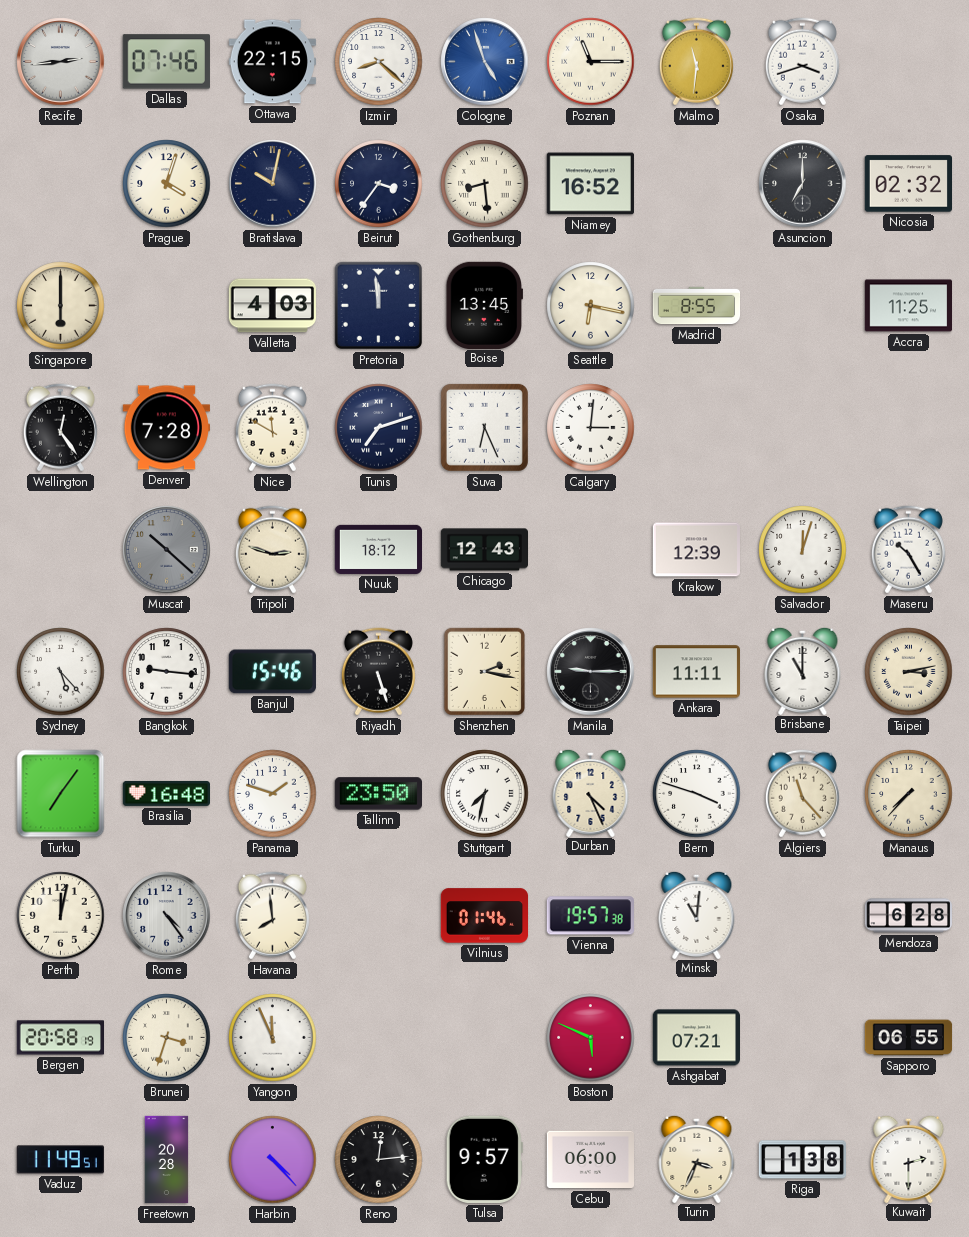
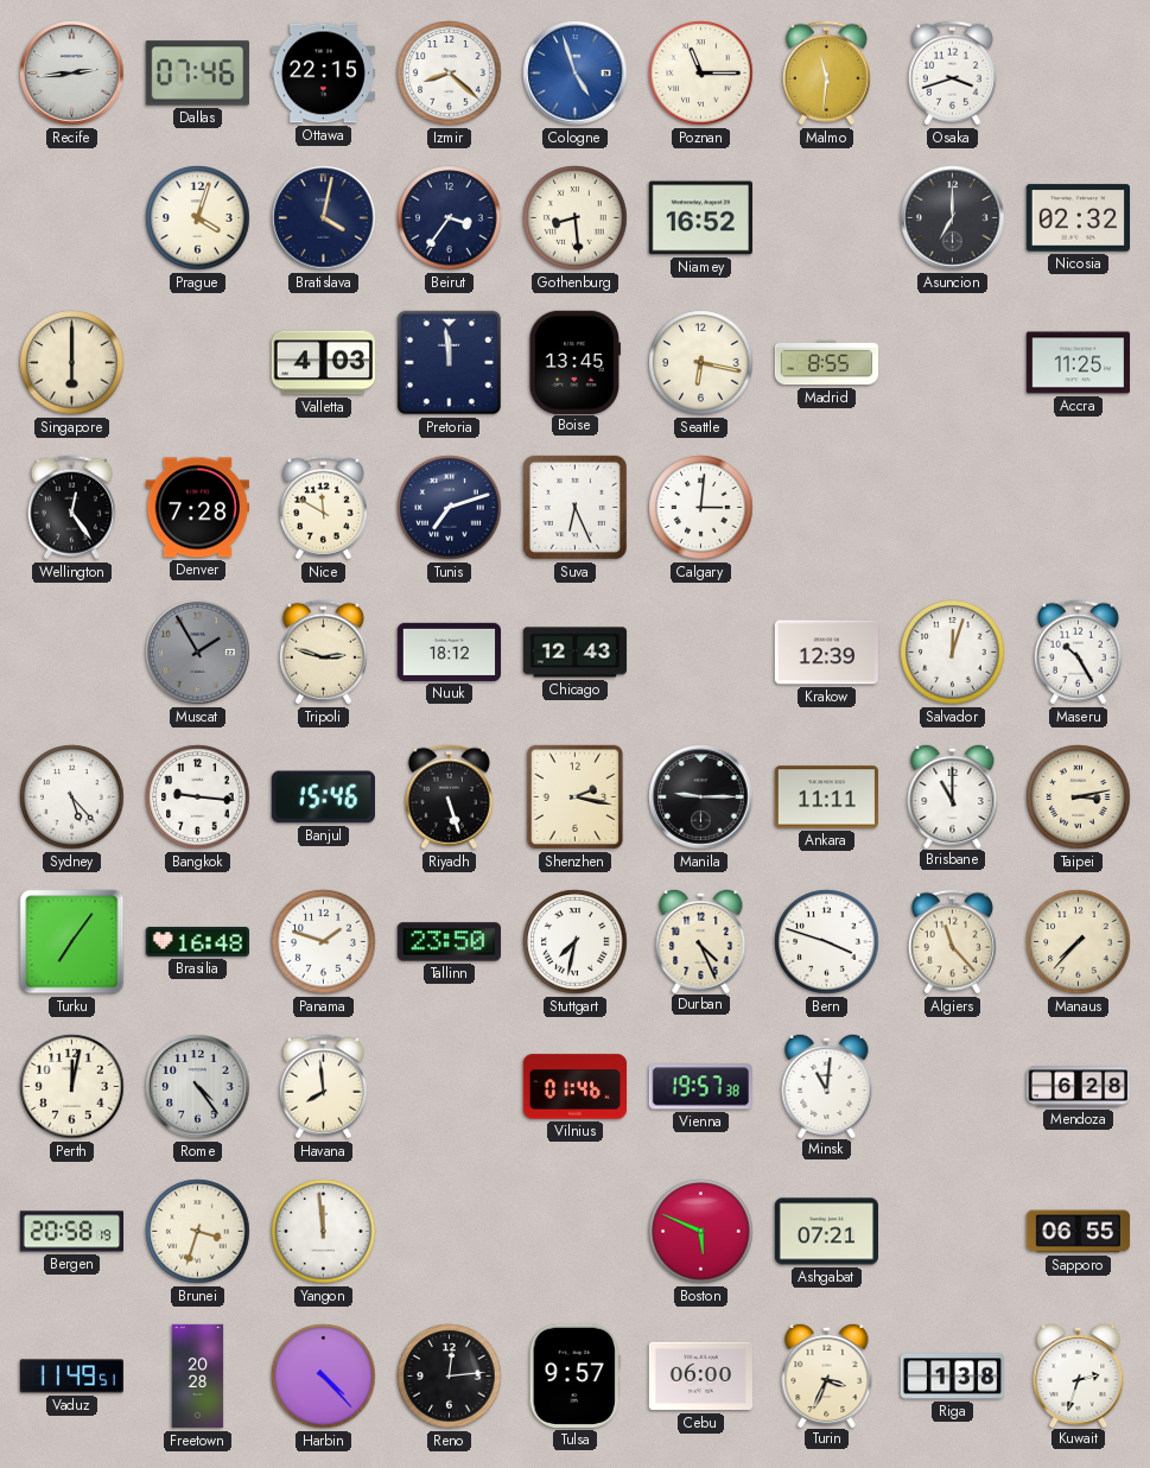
Bratislava: 10:02 -> 4:02 (324, 218)
Muscat: 10:22 -> 1:55 (198, 653)
Yangon: 11:56 -> 11:59 (324, 1232)
Kuwait: 2:30 -> 2:33 (1079, 1374)
